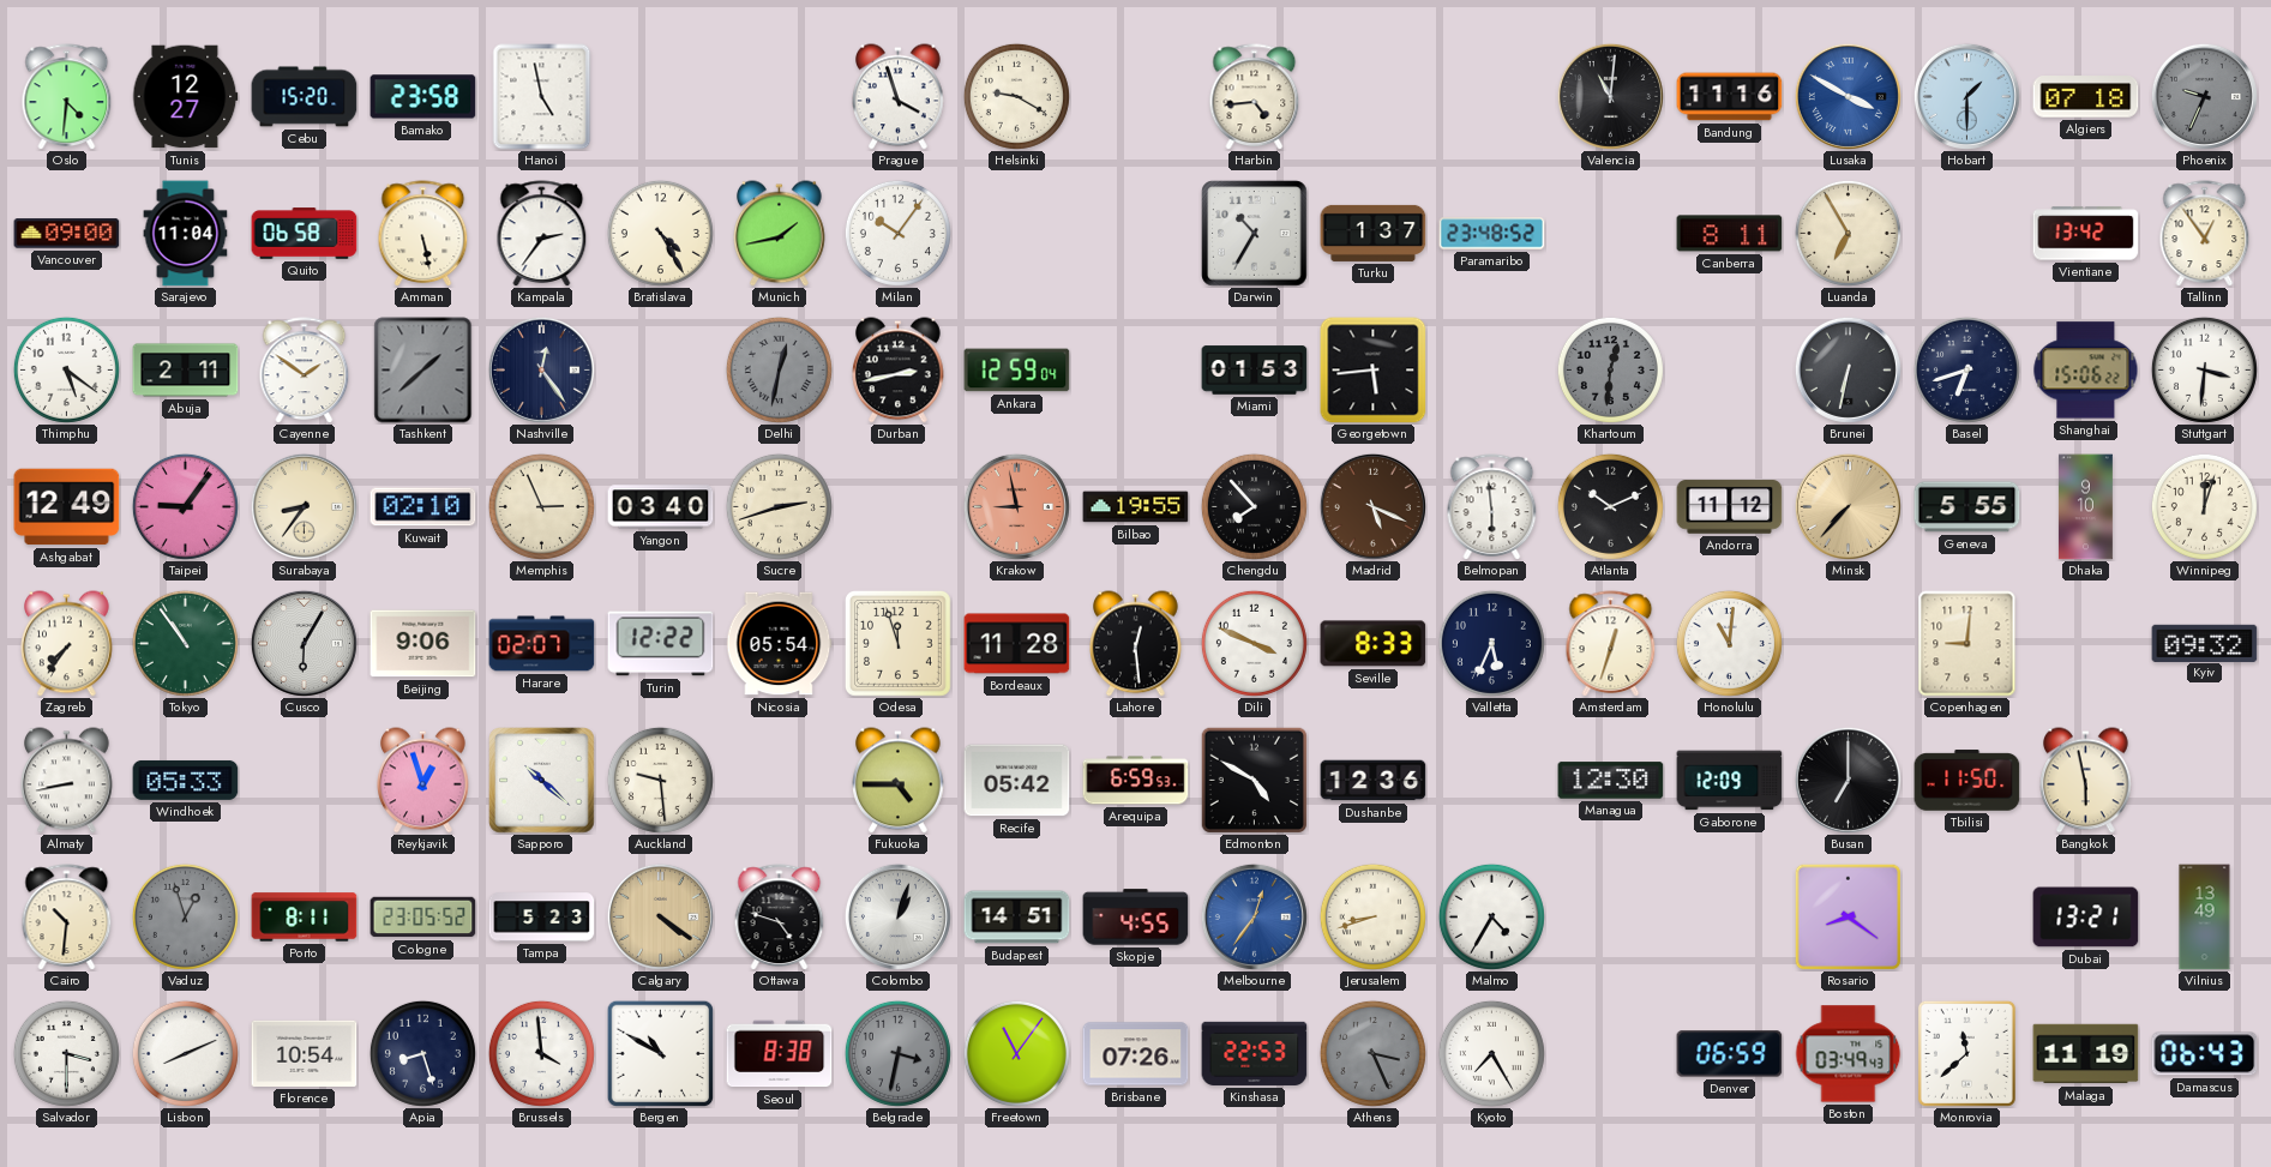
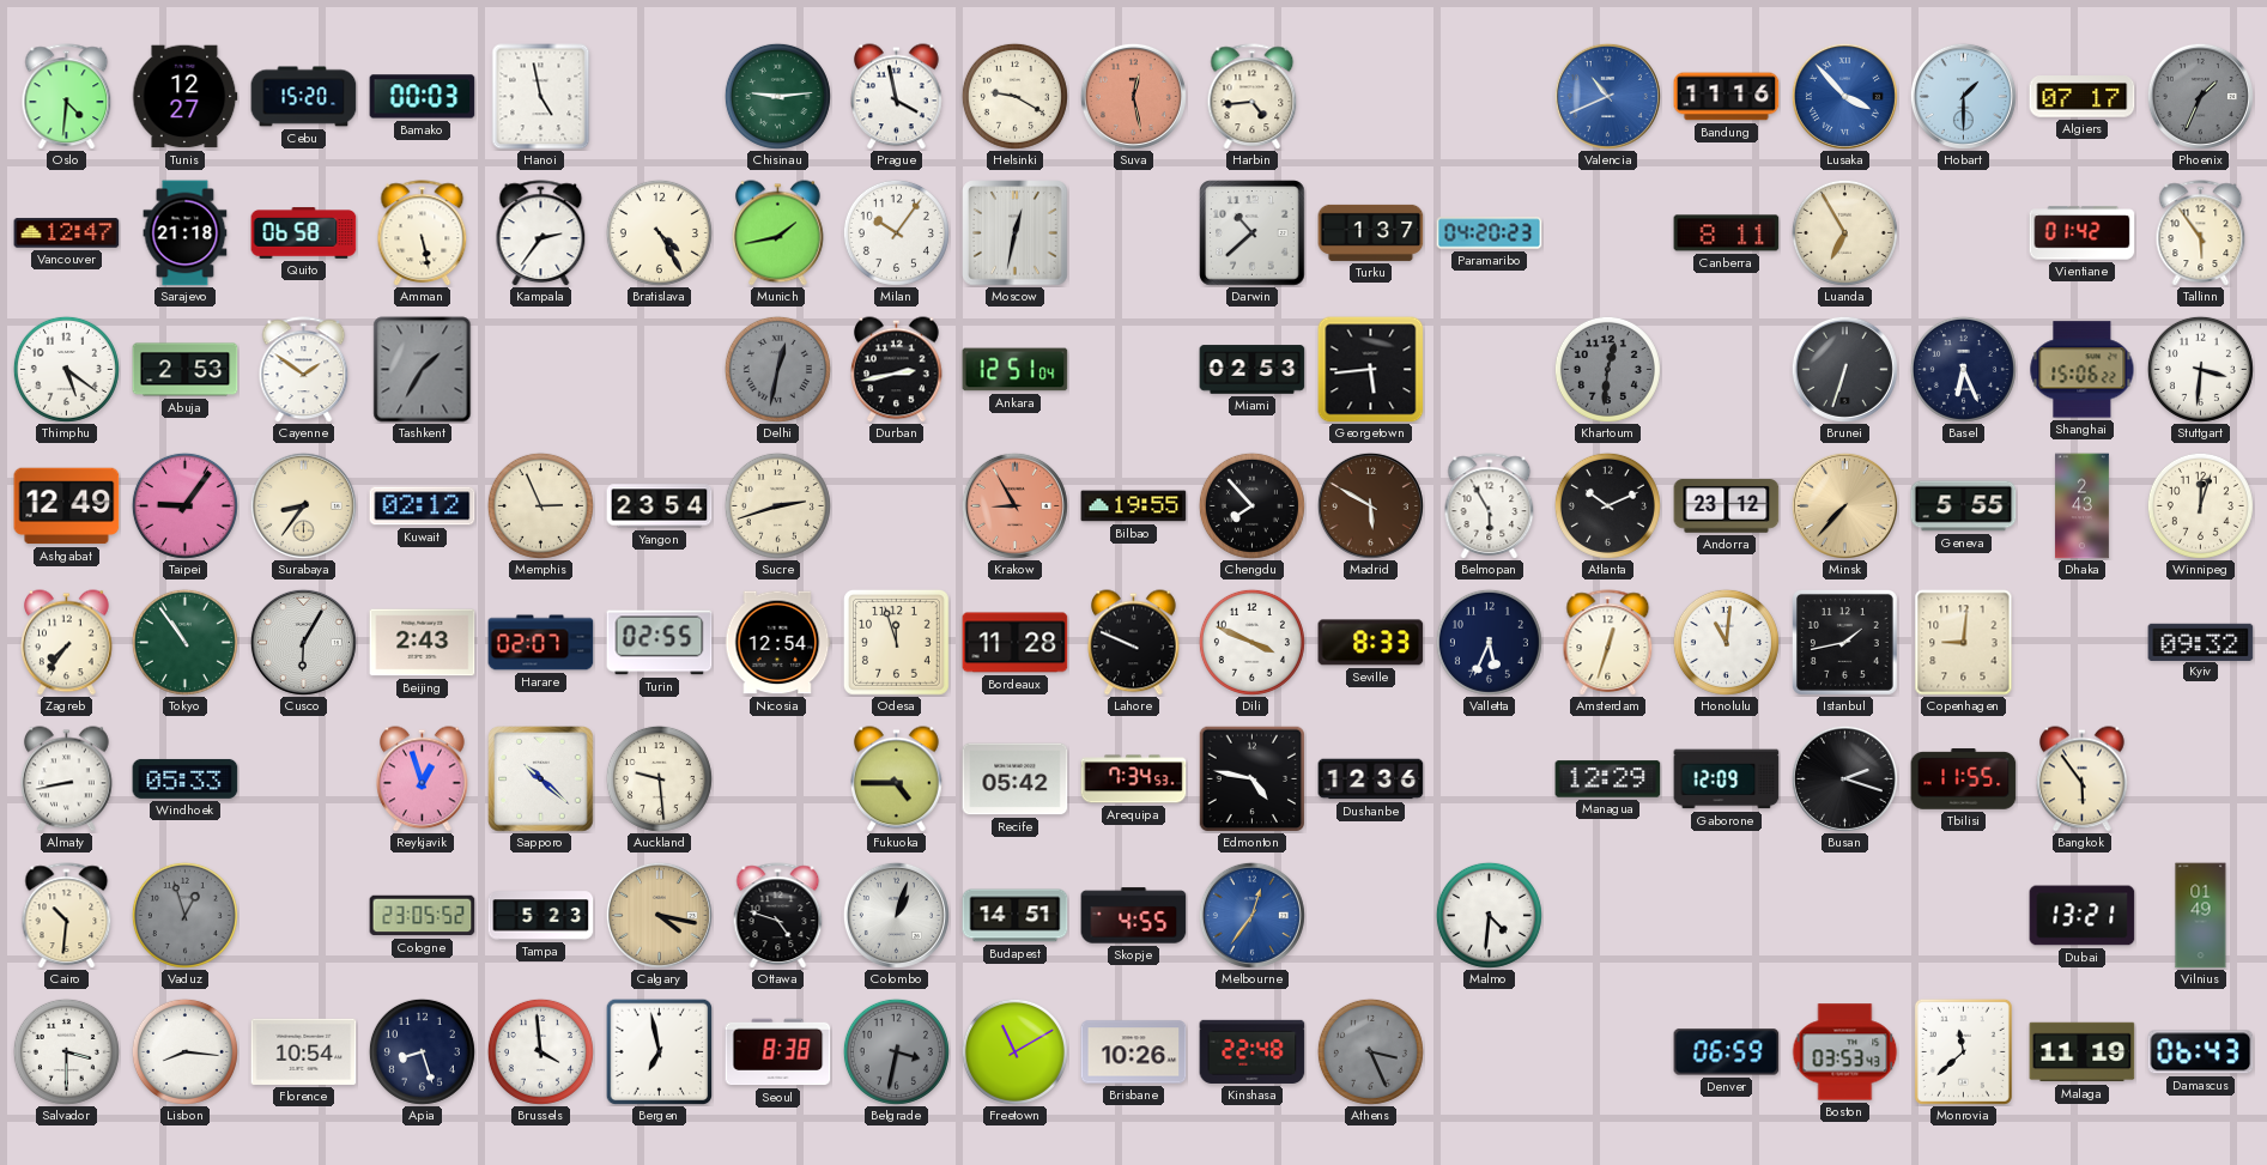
Bamako: 23:58 -> 00:03 (423, 97)
Chisinau: none -> 9:14 (777, 96)
Prague: 3:57 -> 3:58 (897, 97)
Suva: none -> 12:28 (1133, 96)
Valencia: 11:01 -> 10:41 (1607, 96)
Valencia dial: black -> blue (1607, 96)
Lusaka: 3:50 -> 3:53 (1844, 96)
Algiers: 07:18 -> 07:17 (2083, 97)
Phoenix: 9:34 -> 1:34 (2200, 96)
Vancouver: 09:00 -> 12:47 (67, 233)
Sarajevo: 11:04 -> 21:18 (186, 233)
Moscow: none -> 12:32 (1016, 233)
Darwin: 10:35 -> 10:38 (1253, 233)
Paramaribo: 23:48 -> 04:20 (1490, 233)
Vientiane: 13:42 -> 01:42 (2083, 233)
Tallinn: 12:54 -> 5:54 (2201, 232)
Abuja: 2:11 -> 2:53 (186, 370)
Tashkent: 1:38 -> 1:35 (423, 370)
Nashville: 12:24 -> none (541, 369)
Ankara: 12:59 -> 12:51 (1016, 370)
Miami: 01:53 -> 02:53 (1253, 370)
Brunei: 6:32 -> 6:33 (1844, 369)
Basel: 6:42 -> 6:26 (1963, 369)
Kuwait: 02:10 -> 02:12 (423, 506)
Yangon: 03:40 -> 23:54 (660, 506)
Krakow: 8:58 -> 8:55 (1014, 505)
Madrid: 5:19 -> 5:50 (1370, 505)
Belmopan: 5:59 -> 5:55 (1490, 505)
Andorra: 11:12 -> 23:12 (1727, 506)
Dhaka: 9:10 -> 2:43 (2081, 506)
Beijing: 9:06 -> 2:43 (423, 643)
Turin: 12:22 -> 02:55 (660, 643)
Nicosia: 05:54 -> 12:54 (777, 643)
Lahore: 12:29 -> 9:49 (1134, 643)
Istanbul: none -> 1:43 (1844, 642)
Arequipa: 6:59 -> 7:34 (1134, 779)
Edmonton: 4:50 -> 4:47 (1251, 778)
Managua: 12:30 -> 12:29 (1608, 779)
Busan: 7:00 -> 2:18 (1844, 778)
Tbilisi: 11:50 -> 11:55 (1964, 779)
Bangkok: 5:58 -> 5:54 (2083, 779)
Porto: 8:11 -> none (305, 918)
Calgary: 4:21 -> 4:17 (659, 915)
Jerusalem: 8:42 -> none (1372, 916)
Malmo: 4:35 -> 4:31 (1489, 915)
Rosario: 8:21 -> none (1848, 918)
Vilnius: 13:49 -> 01:49 (2201, 916)
Lisbon: 8:11 -> 8:16 (184, 1051)
Bergen: 10:50 -> 6:58 (659, 1051)
Freetown: 11:06 -> 11:10 (1014, 1051)
Brisbane: 07:26 -> 10:26 (1134, 1052)
Kinshasa: 22:53 -> 22:48 (1253, 1051)
Kyoto: 7:25 -> none (1491, 1053)
Boston: 03:49 -> 03:53 (1845, 1052)
